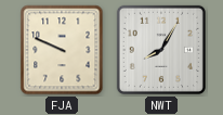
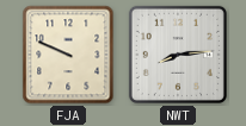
NWT: 8:05 -> 8:14 (178, 55)
